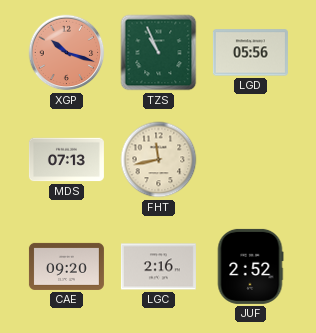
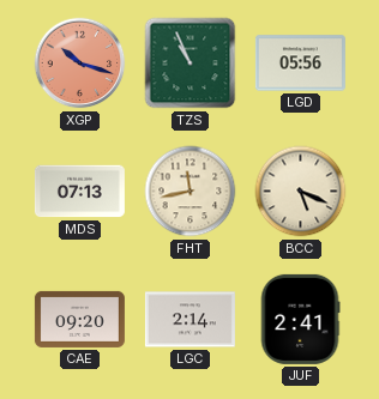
BCC: none -> 5:19 (301, 192)
LGC: 2:16 -> 2:14 (189, 320)
JUF: 2:52 -> 2:41 (300, 319)
